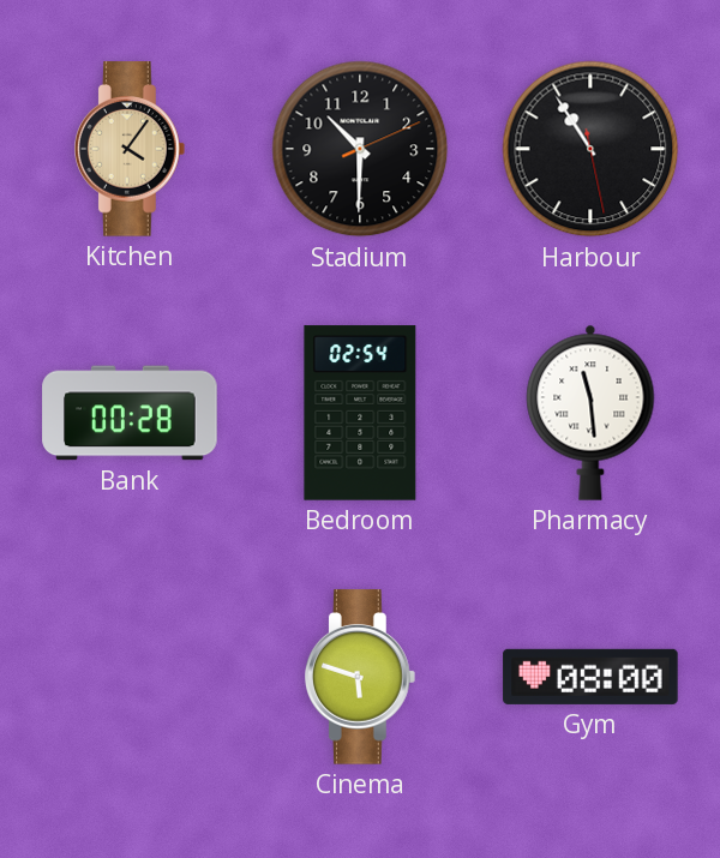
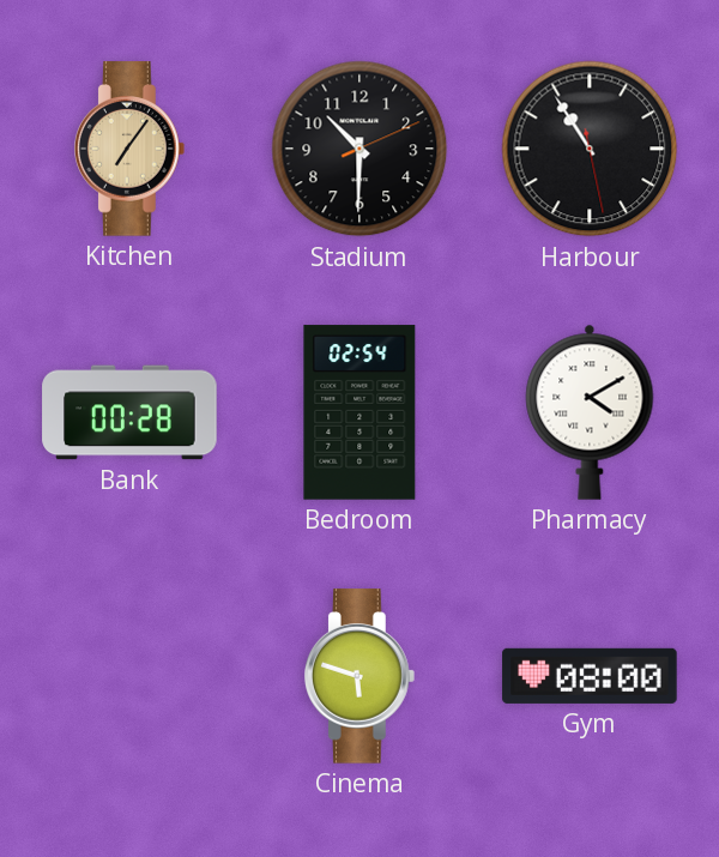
Kitchen: 4:06 -> 7:06 (131, 149)
Pharmacy: 11:29 -> 4:10 (590, 412)
